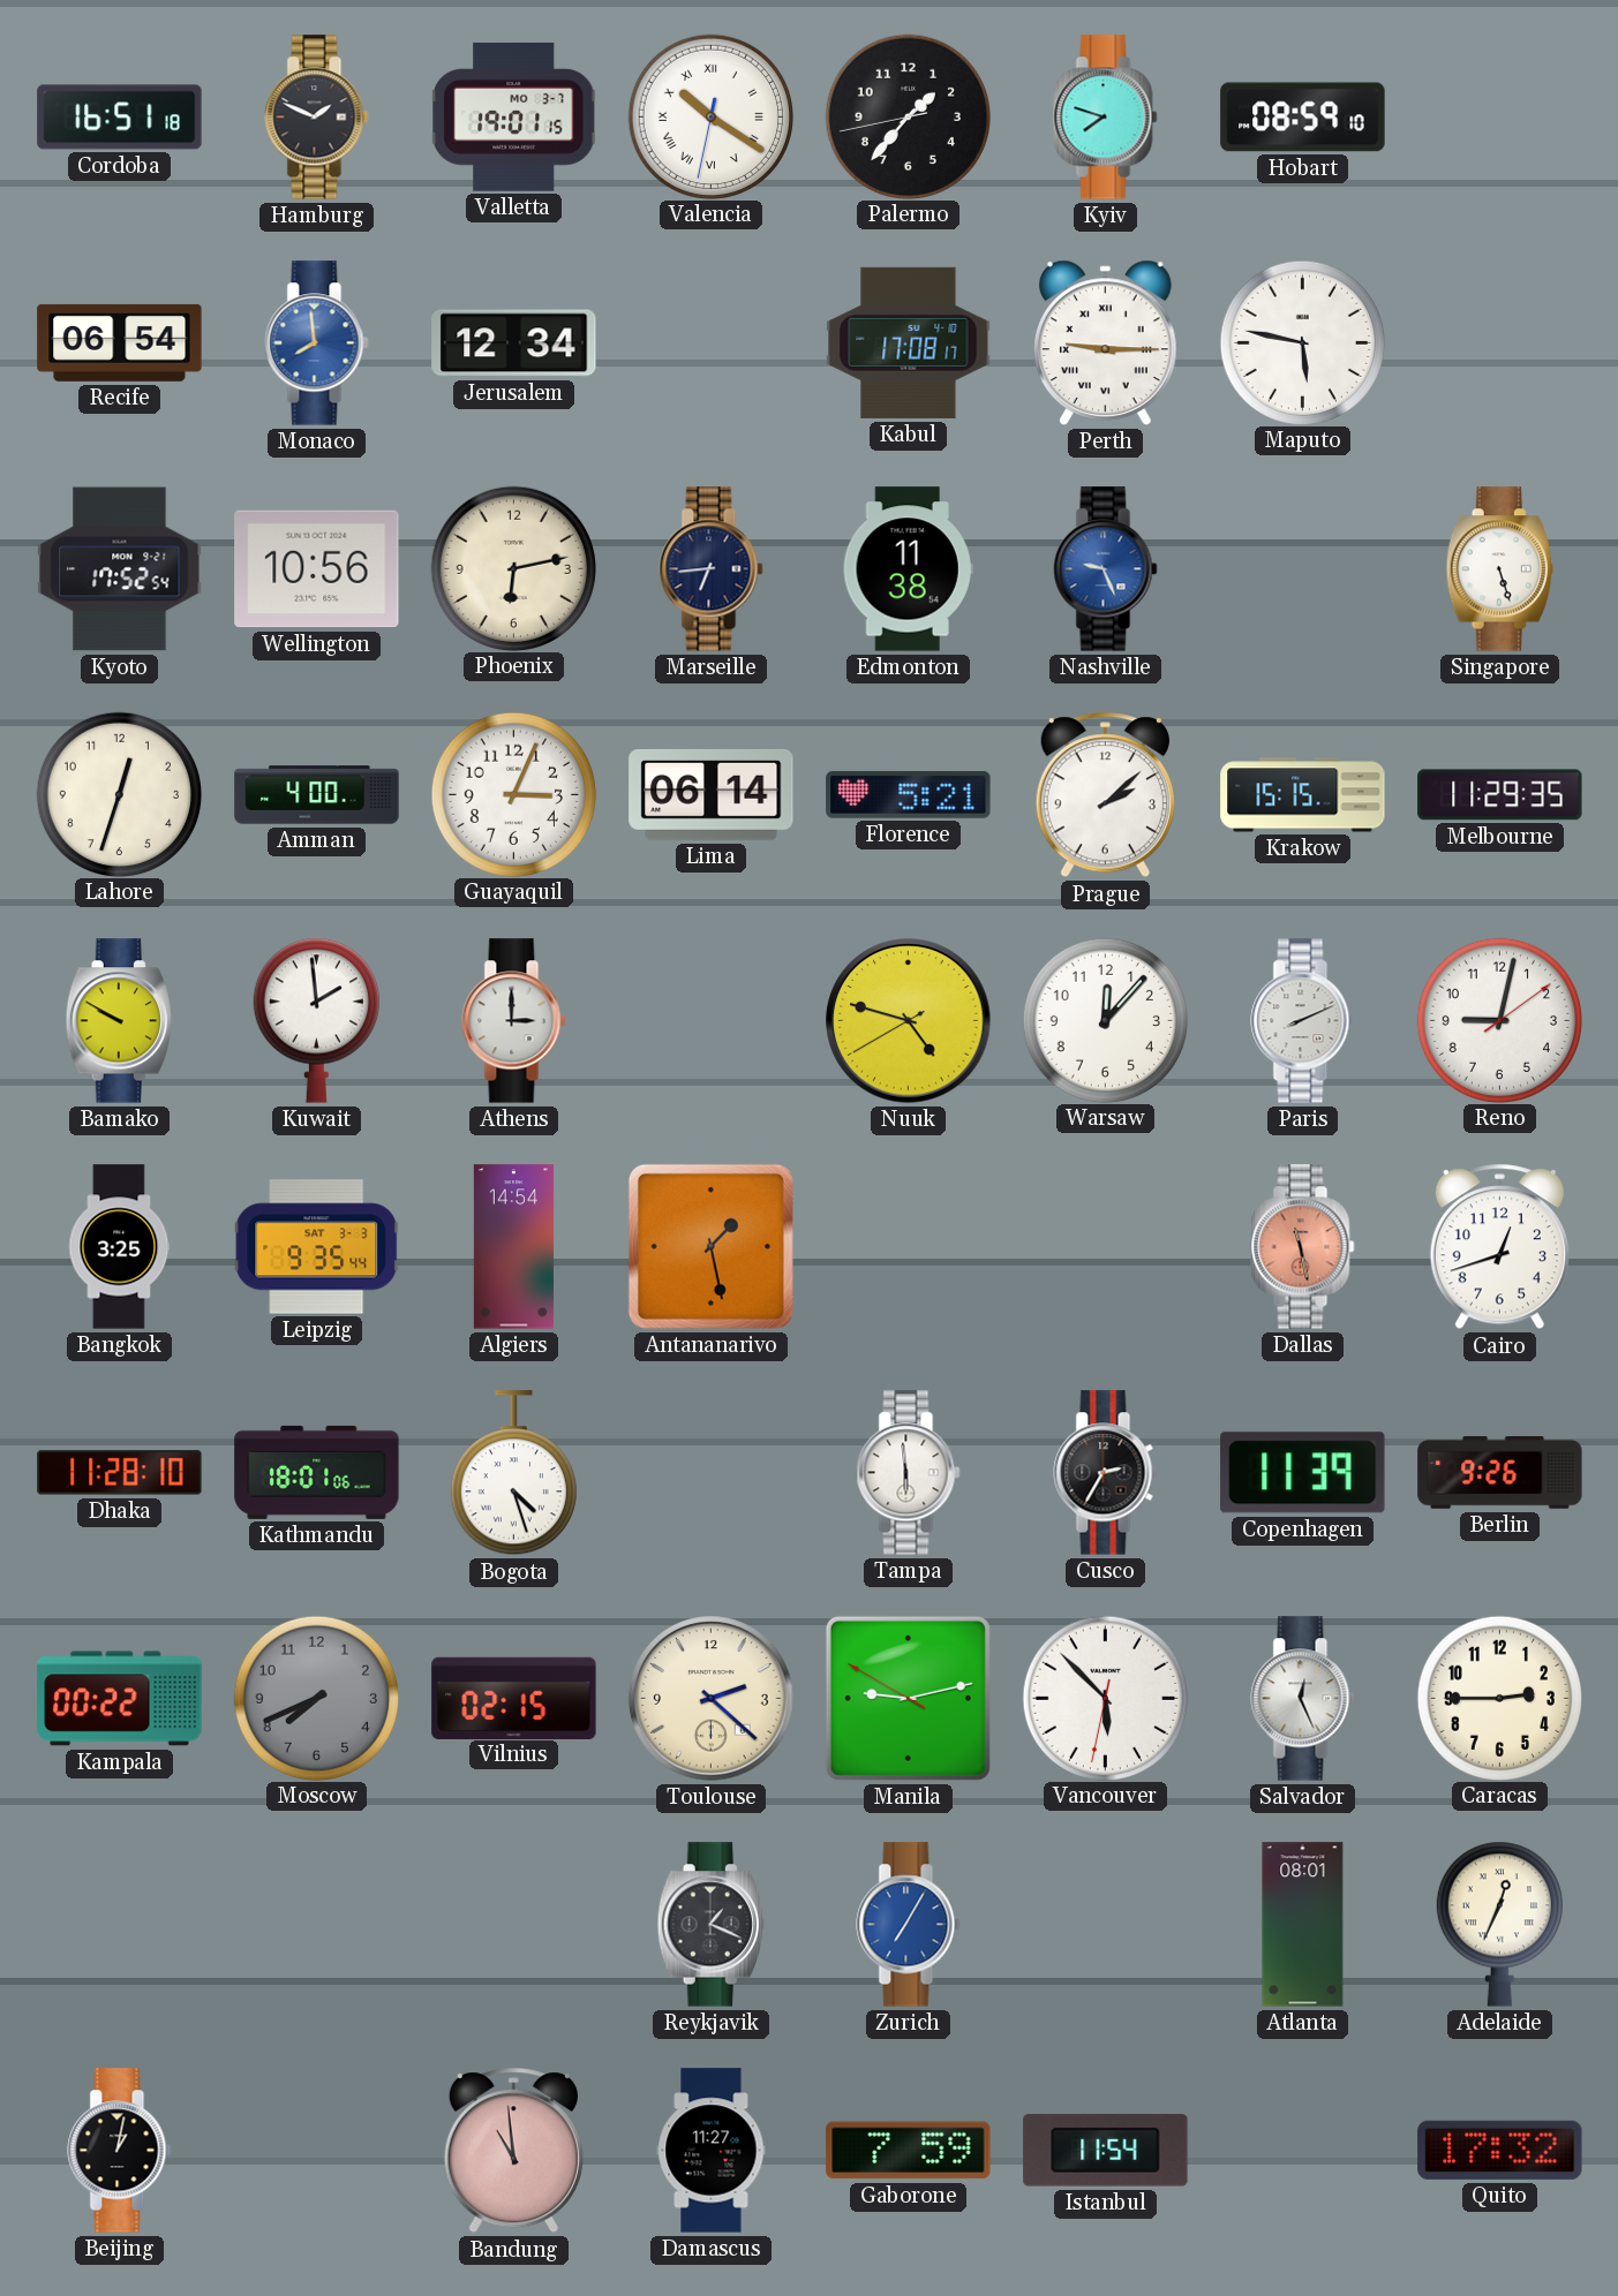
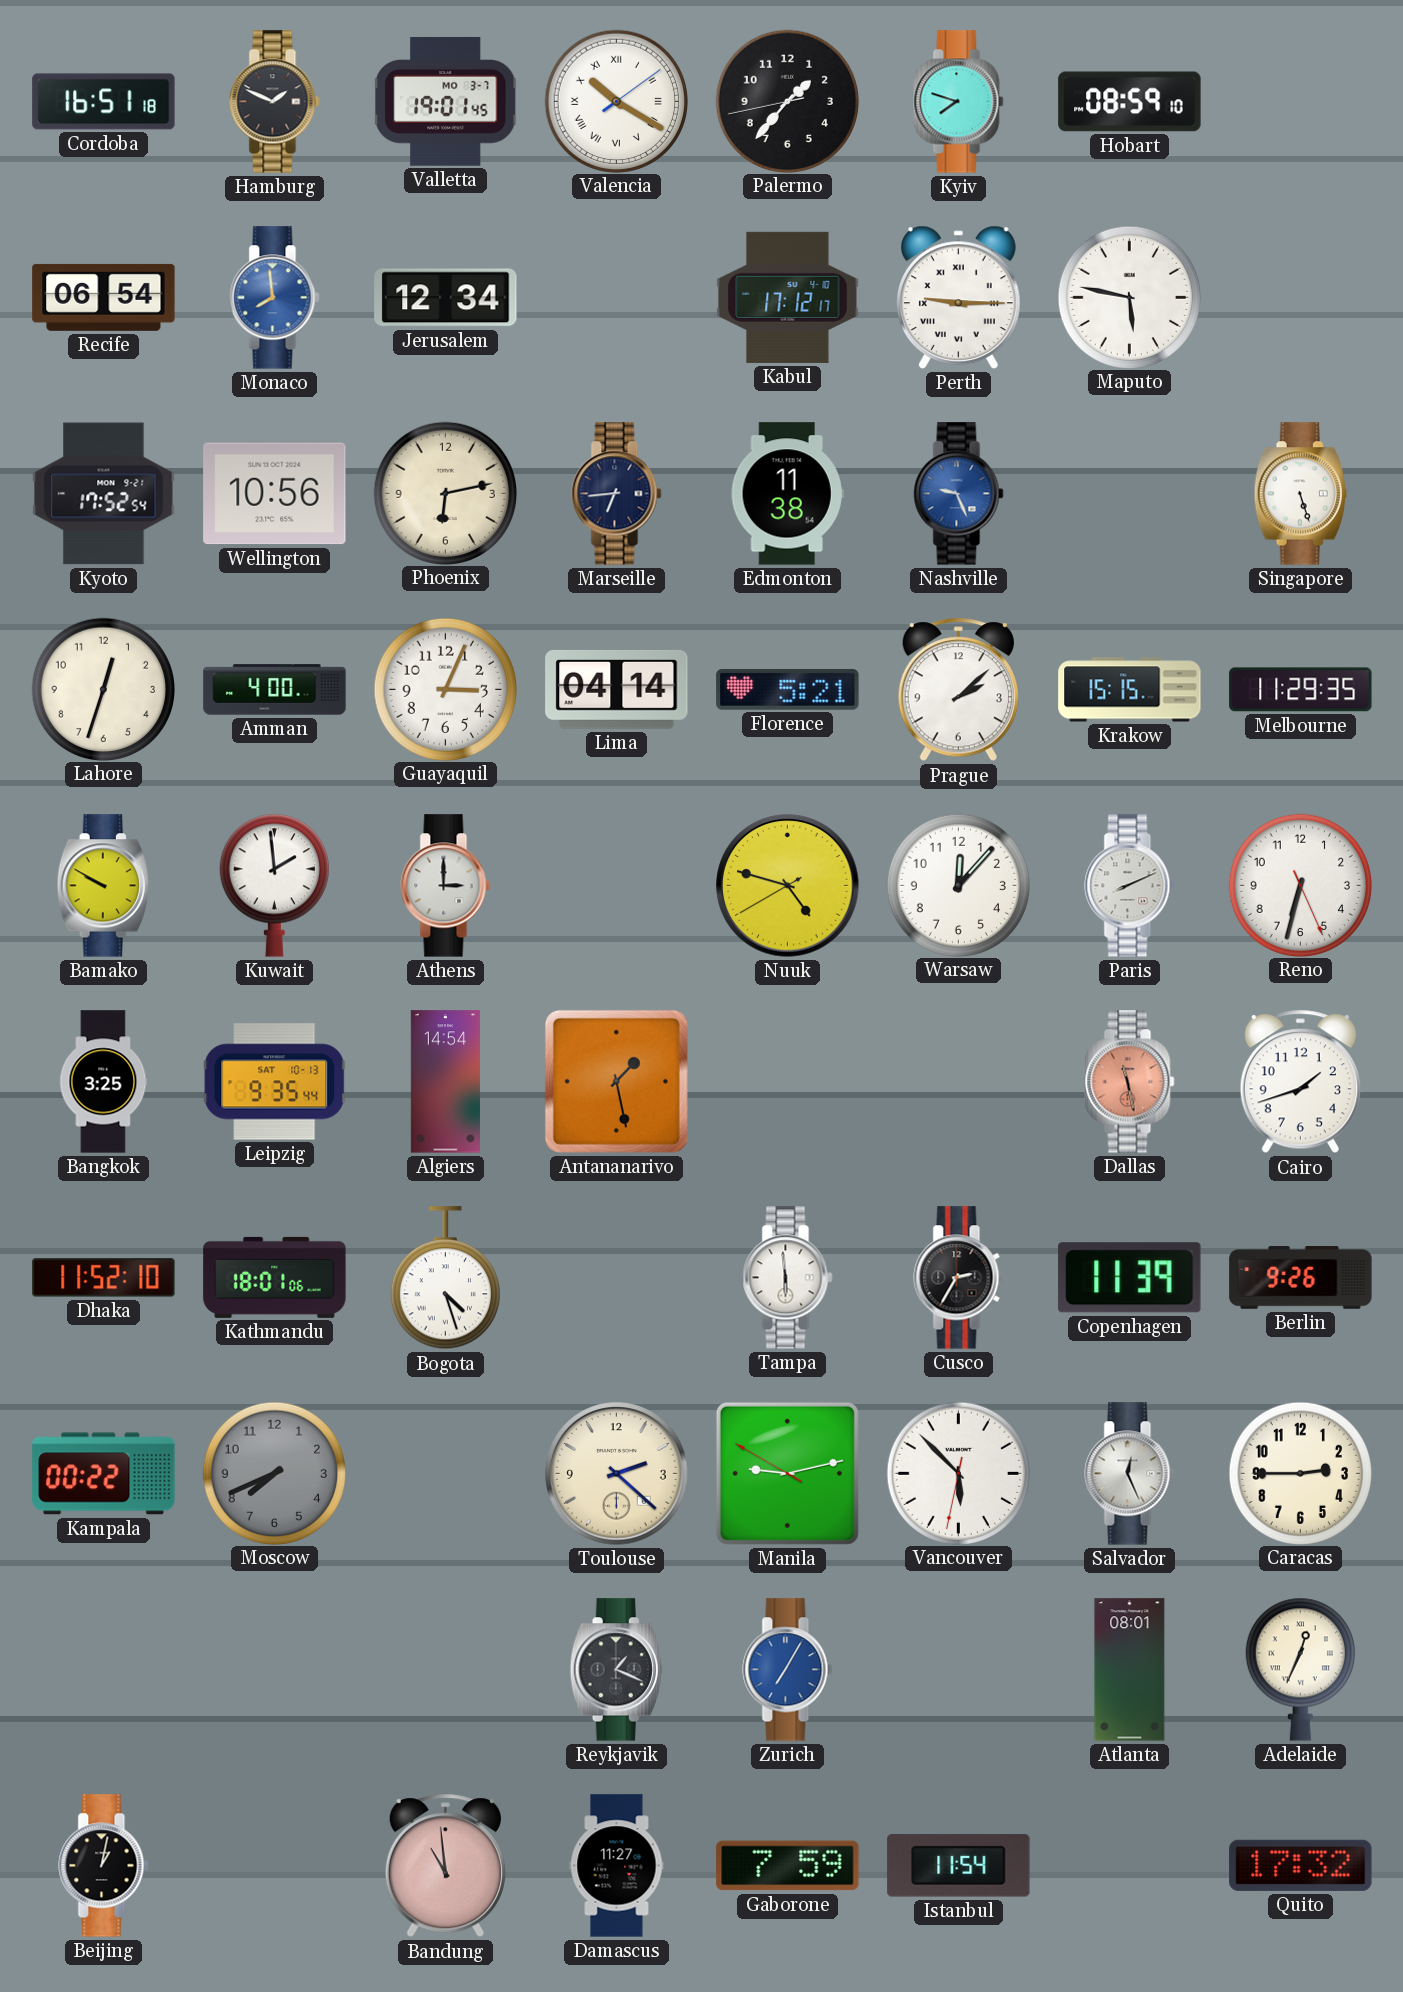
Valletta: 19:01:15 -> 19:01:45 (446, 101)
Valencia: 10:20:32 -> 10:20:09 (616, 101)
Kabul: 17:08 -> 17:12 (788, 297)
Lima: 06:14 -> 04:14 (617, 689)
Reno: 9:02 -> 6:32 (1300, 885)
Leipzig date: SAT 3-3 -> SAT 10-13 (275, 1082)
Cairo: 12:42 -> 1:42 (1300, 1082)
Dhaka: 11:28 -> 11:52 (104, 1278)
Vilnius: 02:15 -> none (514, 1698)
